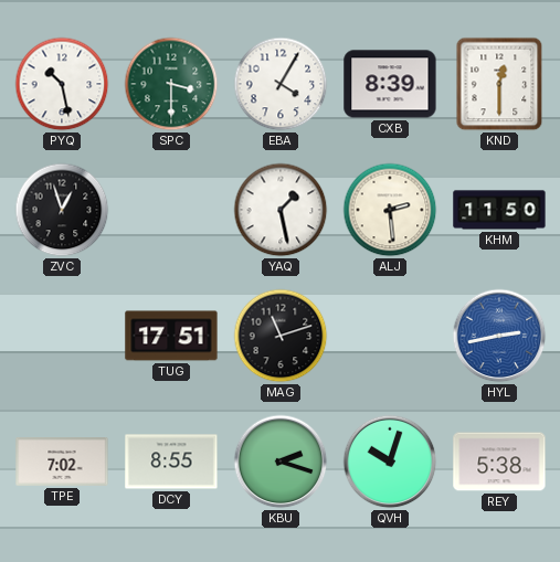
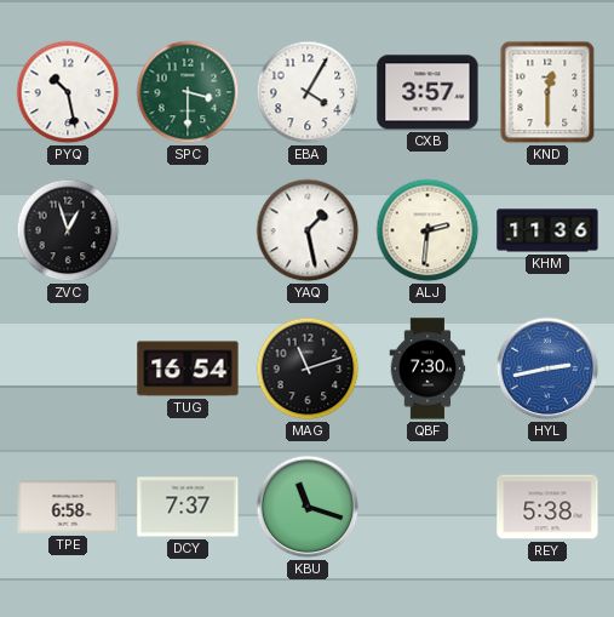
CXB: 8:39 -> 3:57 (427, 92)
ALJ: 2:29 -> 2:31 (427, 230)
KHM: 11:50 -> 11:36 (547, 230)
TUG: 17:51 -> 16:54 (188, 369)
QBF: none -> 7:30 (427, 369)
TPE: 7:02 -> 6:58 (68, 508)
DCY: 8:55 -> 7:37 (188, 507)
KBU: 2:18 -> 11:18 (308, 507)
QVH: 10:03 -> none (390, 462)
